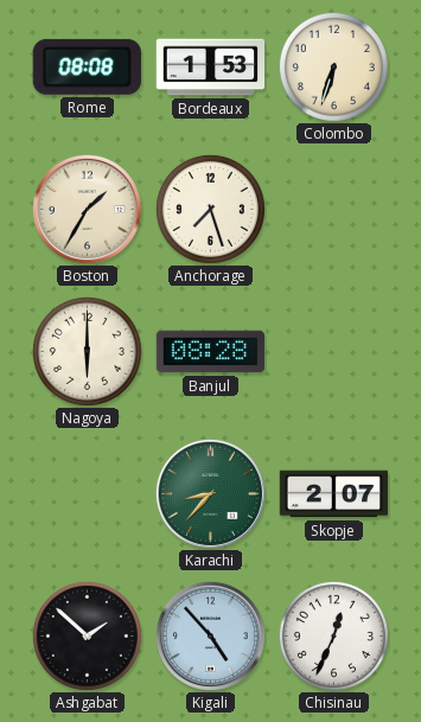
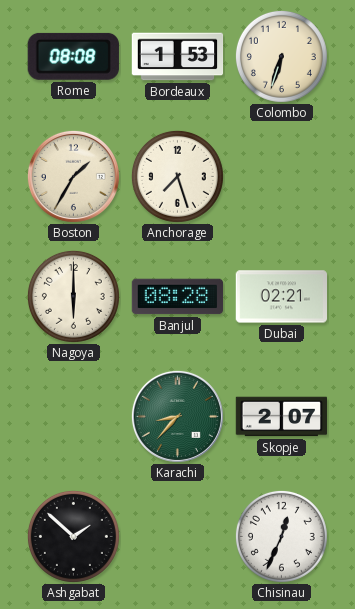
Dubai: none -> 02:21 (282, 297)
Kigali: 4:53 -> none (210, 635)
